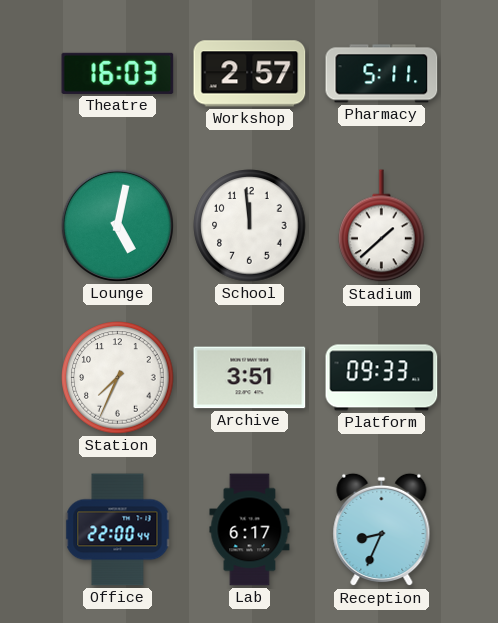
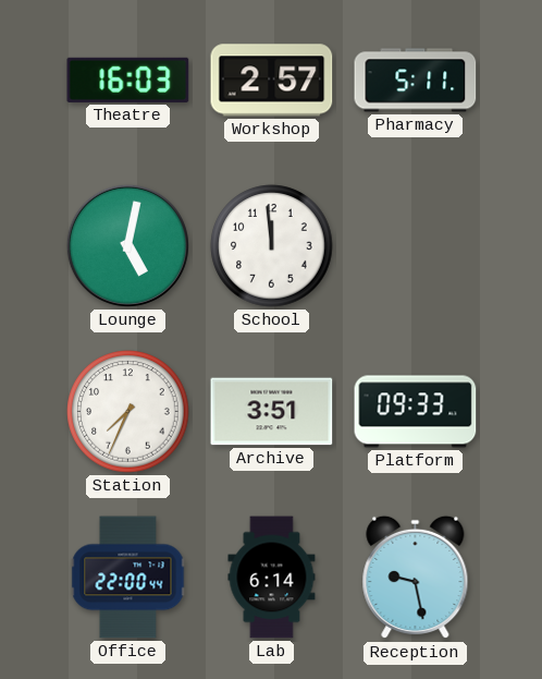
Stadium: 1:38 -> none (382, 226)
Lab: 6:17 -> 6:14 (272, 578)
Reception: 8:34 -> 9:28 (416, 578)
